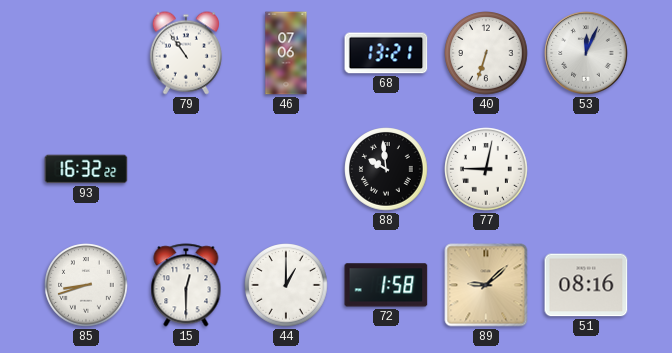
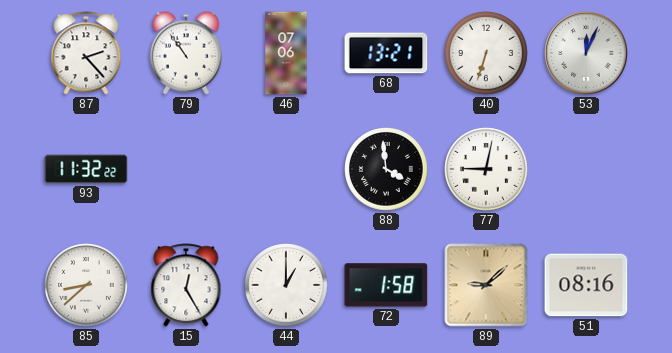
87: none -> 2:23 (86, 53)
93: 16:32 -> 11:32 (86, 169)
88: 9:59 -> 3:59 (386, 169)
85: 8:42 -> 8:38 (86, 285)
15: 12:30 -> 12:25 (186, 285)
